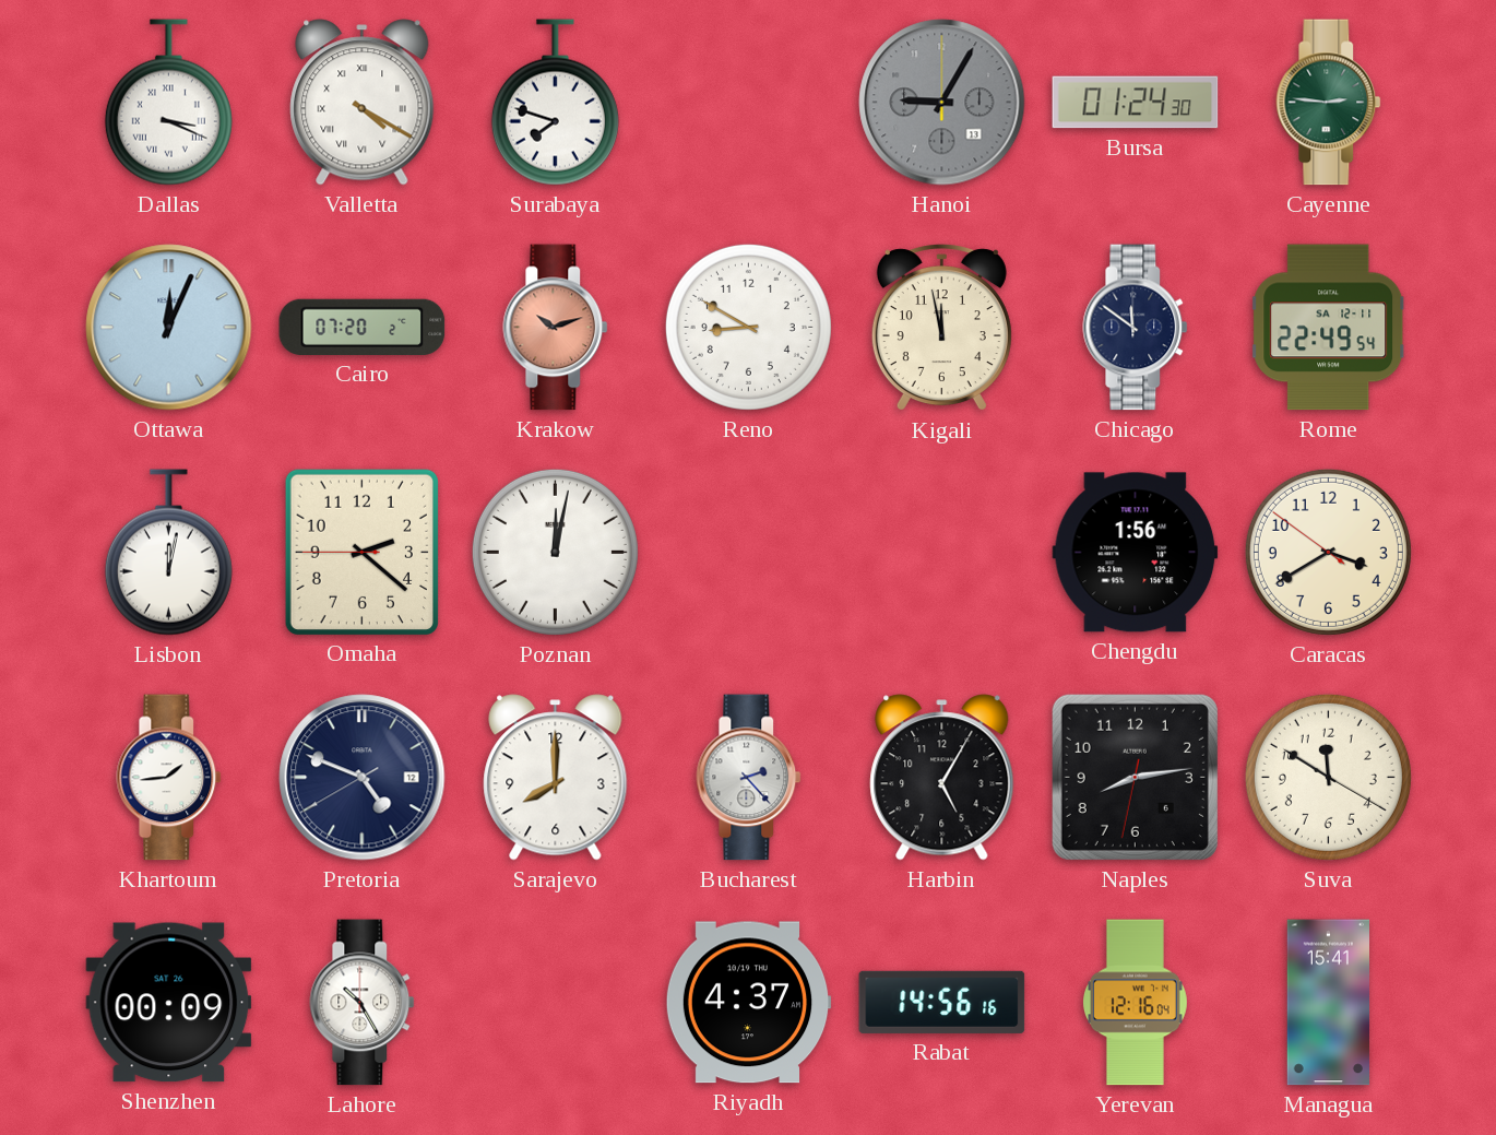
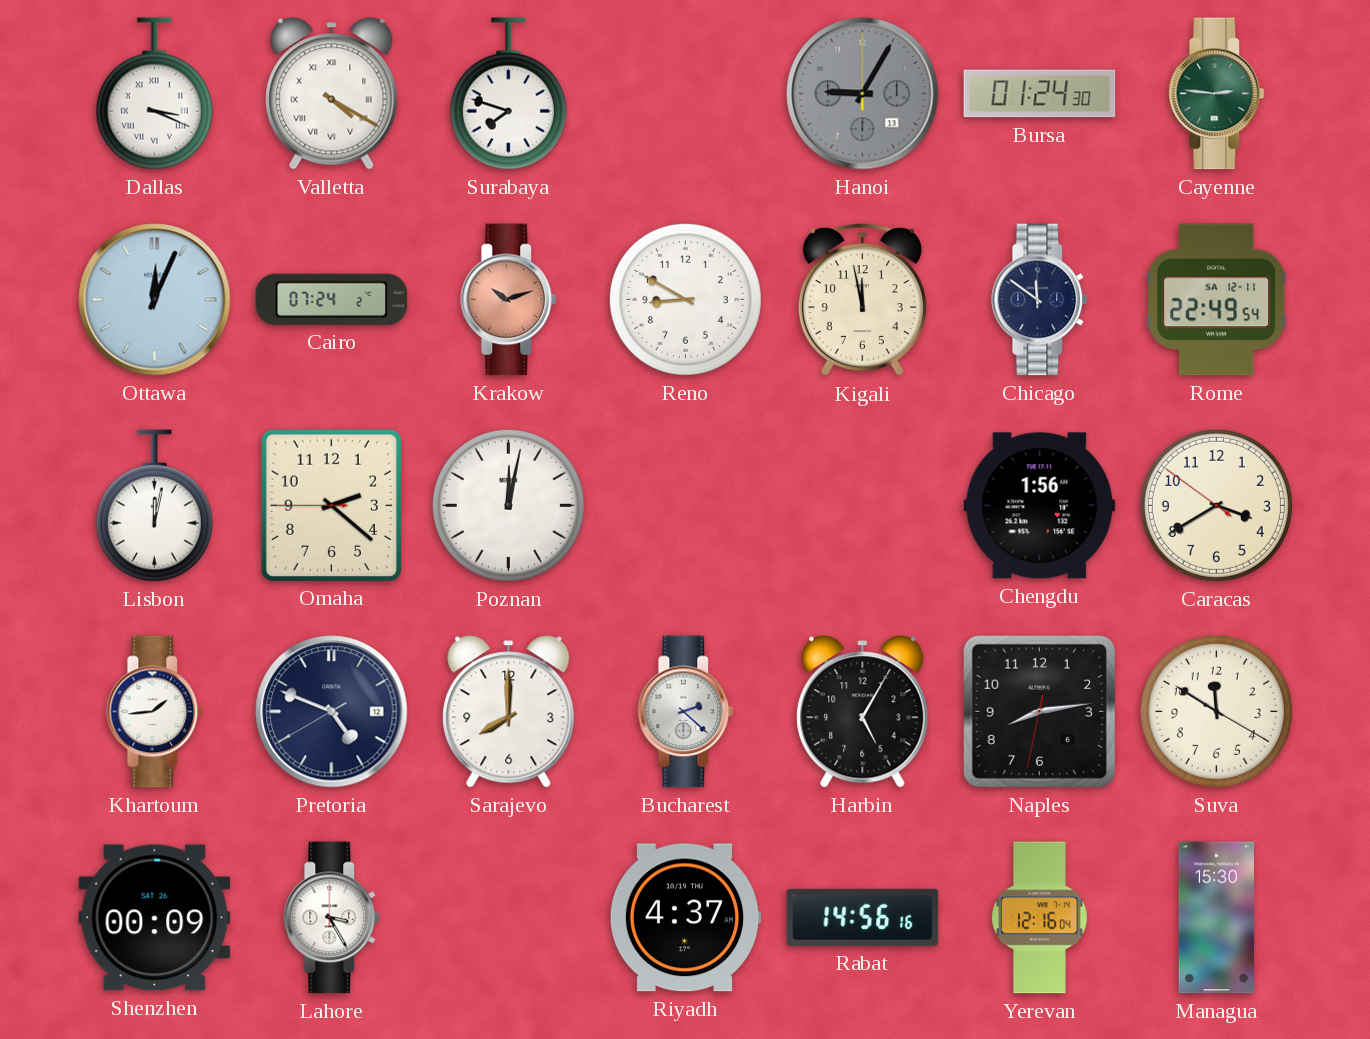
Cairo: 07:20 -> 07:24 (332, 299)
Bucharest: 2:23 -> 2:22 (686, 712)
Lahore: 10:25 -> 3:25 (332, 918)
Managua: 15:41 -> 15:30 (1216, 918)
